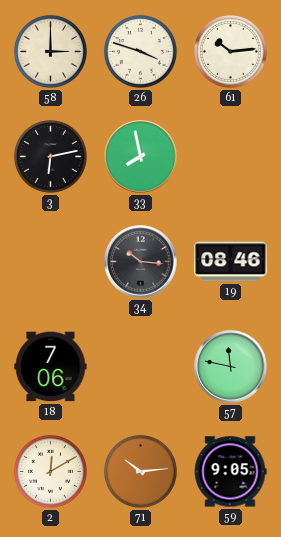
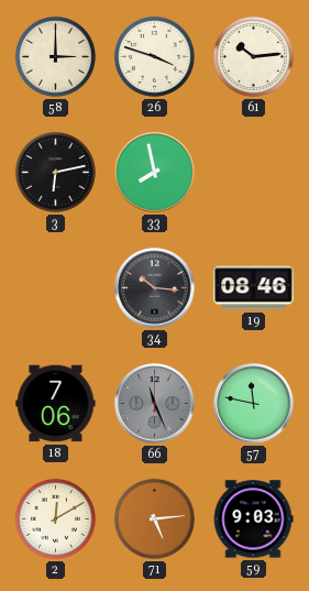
66: none -> 11:26 (155, 404)
71: 10:14 -> 5:14 (154, 518)
59: 9:05 -> 9:03 (253, 519)
